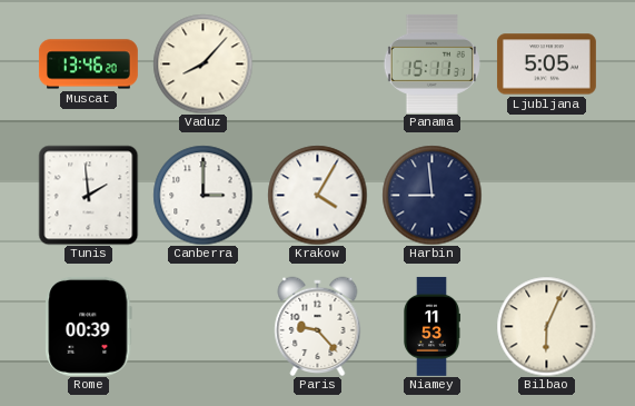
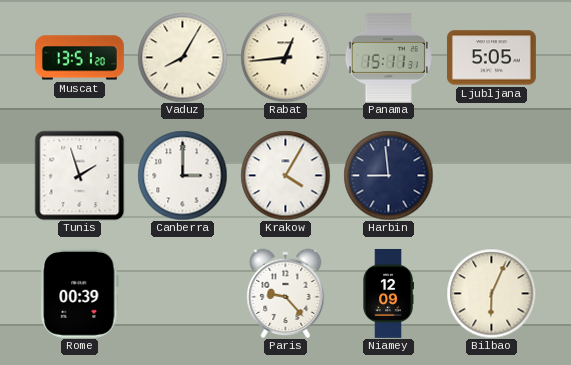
Muscat: 13:46 -> 13:51 (79, 58)
Vaduz: 8:07 -> 8:05 (182, 57)
Rabat: none -> 12:44 (285, 57)
Tunis: 1:59 -> 1:57 (79, 175)
Niamey: 11:53 -> 12:09 (388, 293)
